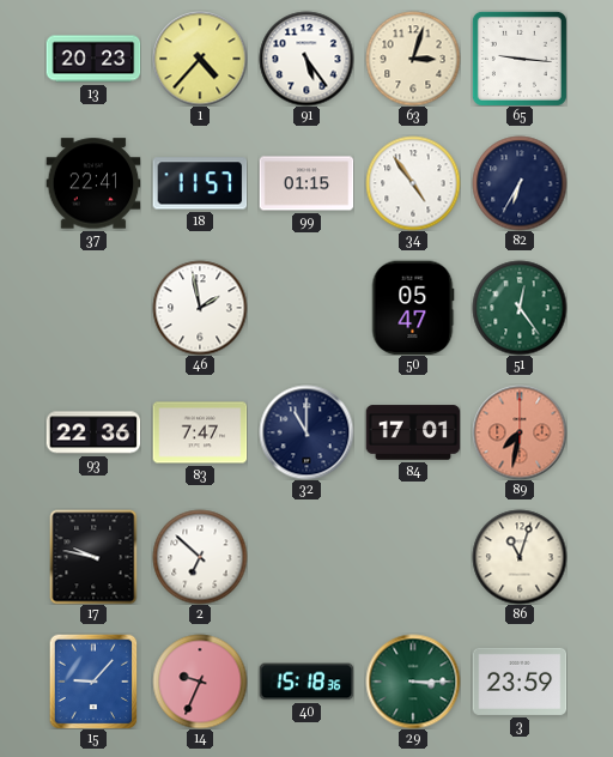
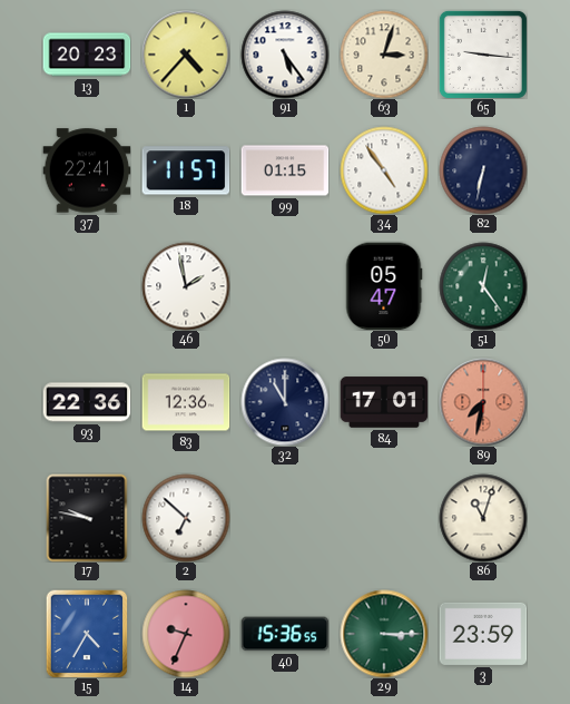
82: 6:35 -> 6:32 (483, 170)
83: 7:47 -> 12:36 (186, 402)
15: 9:07 -> 4:35 (87, 634)
40: 15:18 -> 15:36 (285, 634)
